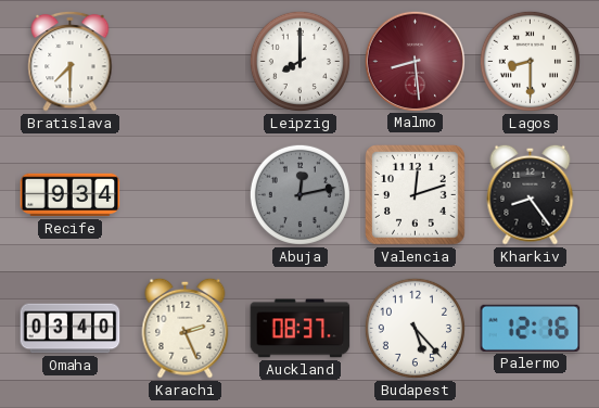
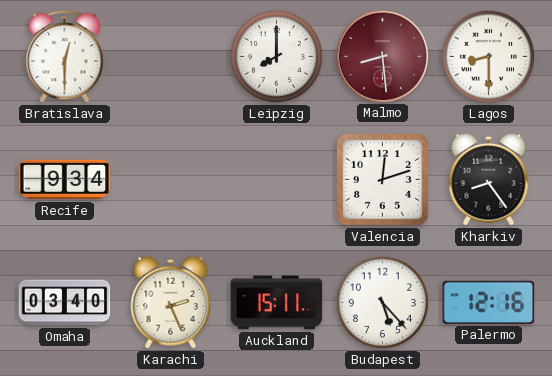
Bratislava: 7:30 -> 12:30 (65, 56)
Abuja: 12:13 -> none (299, 194)
Auckland: 08:37 -> 15:11 (277, 303)
